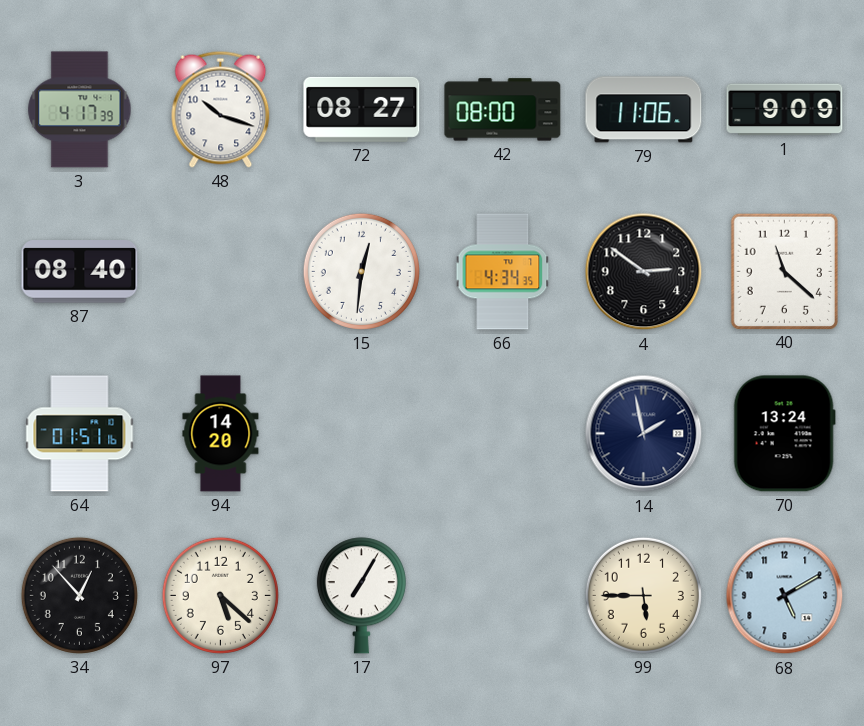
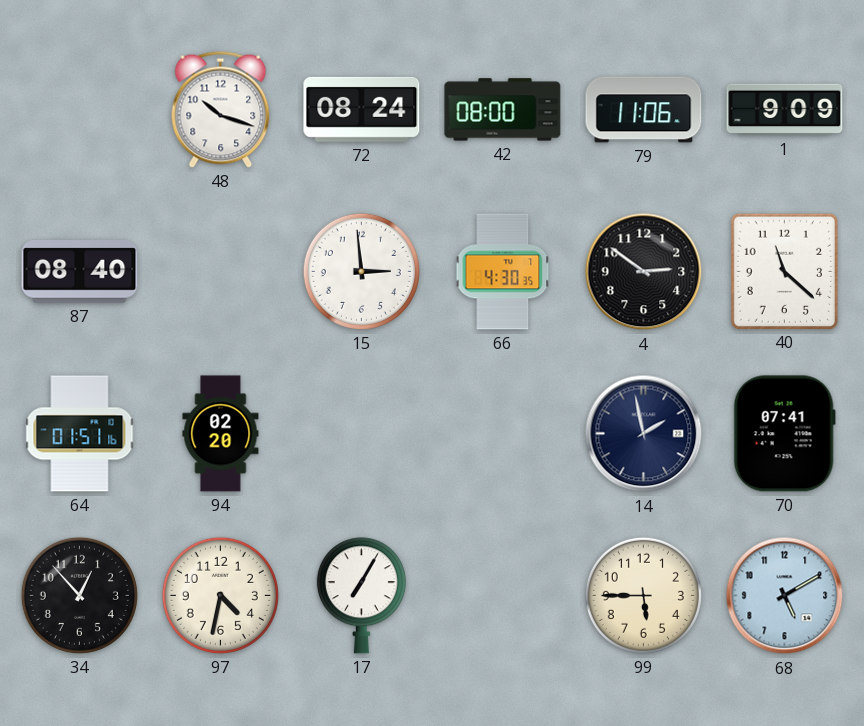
3: 4:17 -> none (80, 110)
72: 08:27 -> 08:24 (362, 109)
15: 12:31 -> 2:59 (361, 271)
66: 4:34 -> 4:30 (503, 272)
94: 14:20 -> 02:20 (221, 434)
70: 13:24 -> 07:41 (784, 434)
97: 5:22 -> 4:32 (220, 595)
